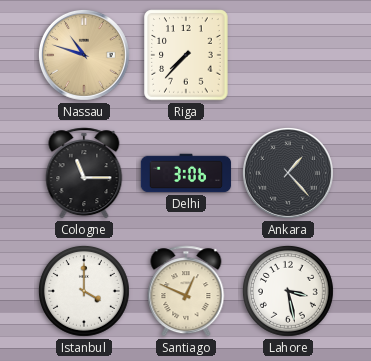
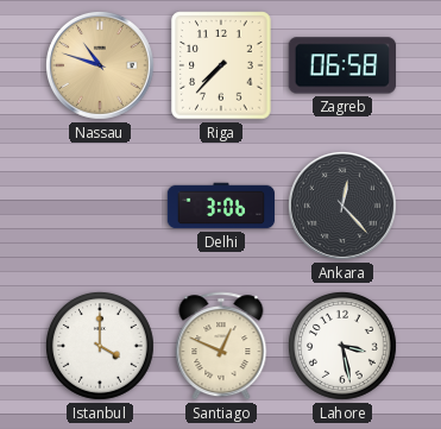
Zagreb: none -> 06:58 (341, 65)
Cologne: 11:15 -> none (84, 173)
Ankara: 1:23 -> 12:23 (342, 206)
